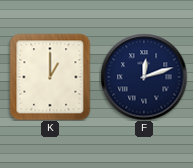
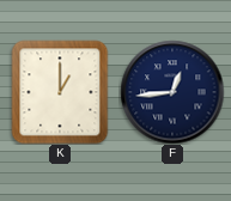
F: 12:12 -> 12:44 (172, 92)
